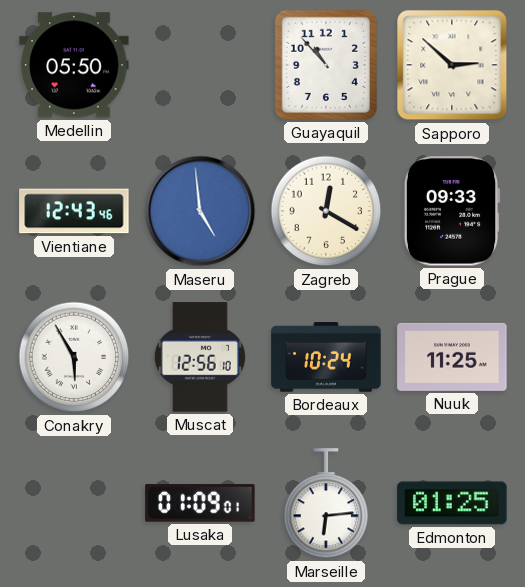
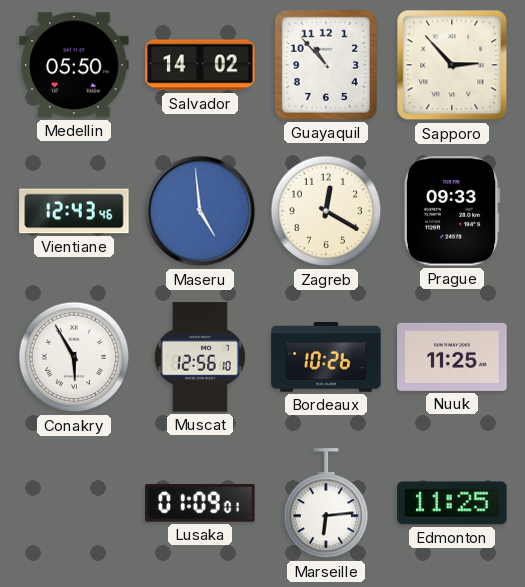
Salvador: none -> 14:02 (200, 65)
Sapporo: 2:52 -> 2:53 (452, 65)
Bordeaux: 10:24 -> 10:26 (326, 357)
Edmonton: 01:25 -> 11:25 (452, 503)
